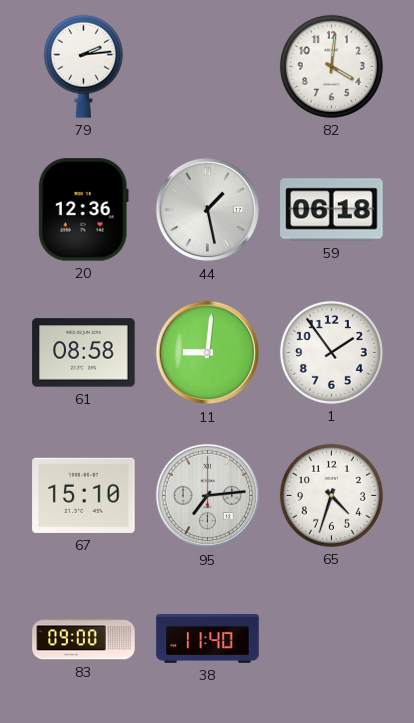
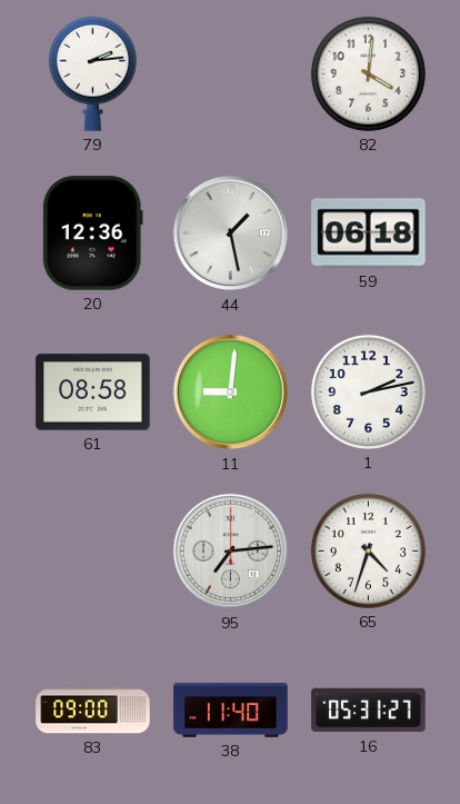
1: 1:54 -> 2:13 (368, 391)
67: 15:10 -> none (84, 495)
16: none -> 05:31 (369, 711)
